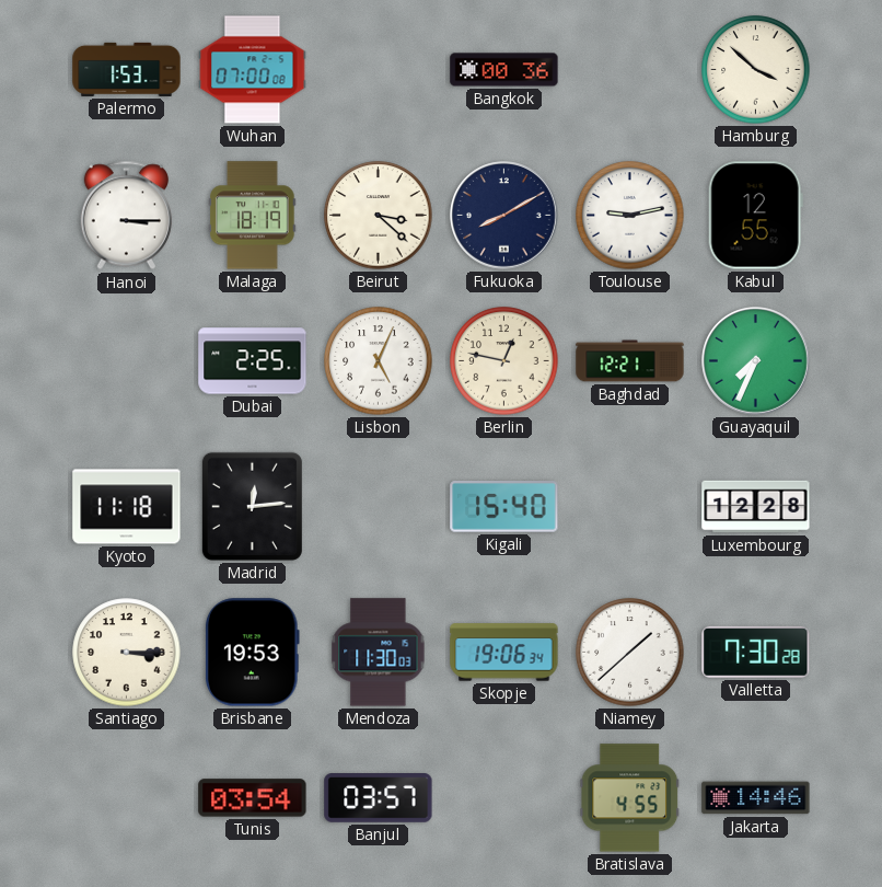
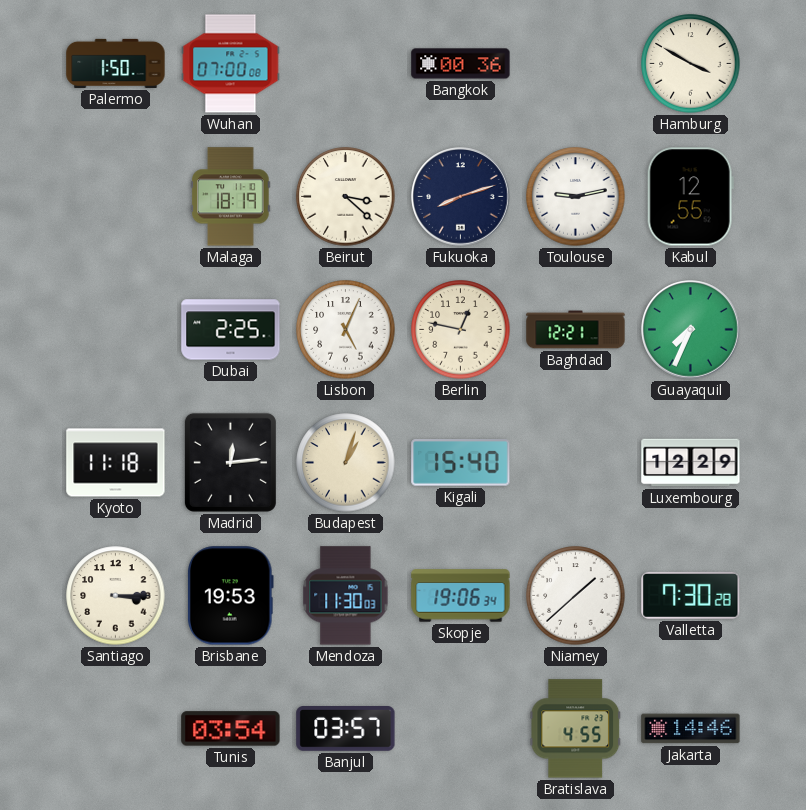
Palermo: 1:53 -> 1:50 (116, 63)
Hamburg: 3:52 -> 3:50 (691, 64)
Hanoi: 3:15 -> none (126, 216)
Fukuoka: 8:10 -> 8:12 (461, 197)
Budapest: none -> 1:03 (346, 463)
Luxembourg: 12:28 -> 12:29 (691, 463)
